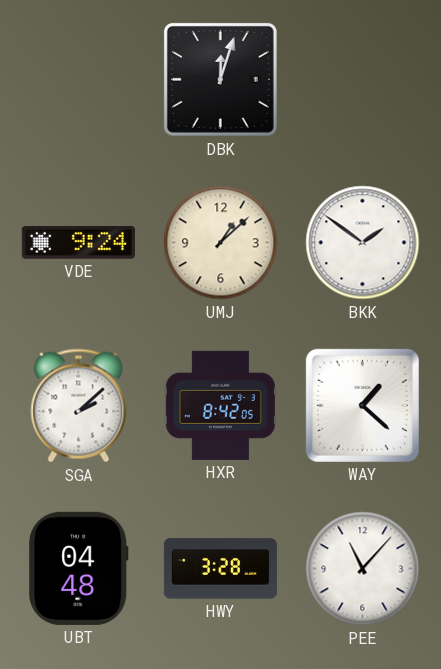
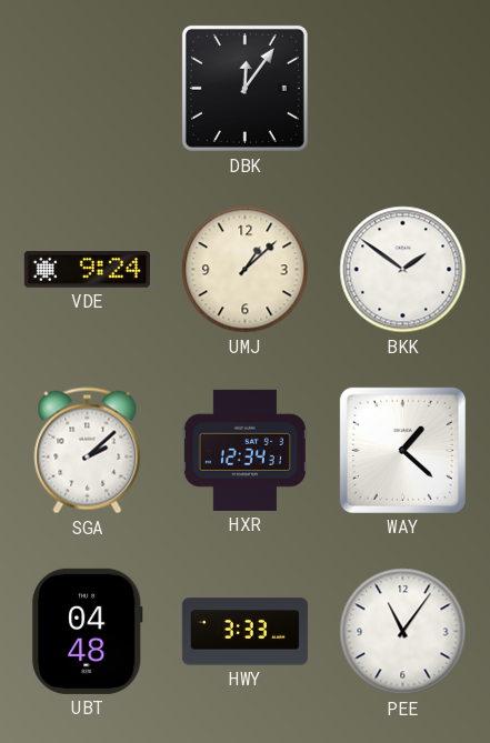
DBK: 12:03 -> 12:06 (244, 88)
HXR: 8:42 -> 12:34 (244, 450)
HWY: 3:28 -> 3:33 (244, 632)
PEE: 11:07 -> 11:06 (403, 632)
